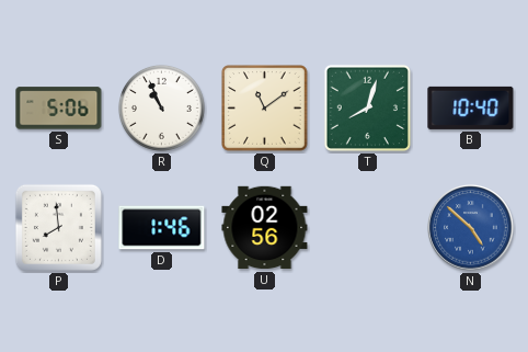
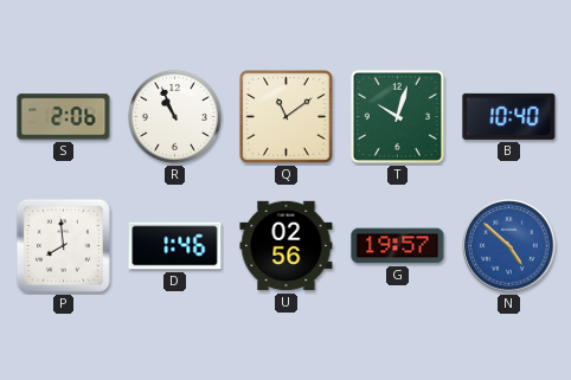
S: 5:06 -> 2:06 (64, 117)
T: 8:03 -> 10:03 (397, 116)
G: none -> 19:57 (398, 246)
